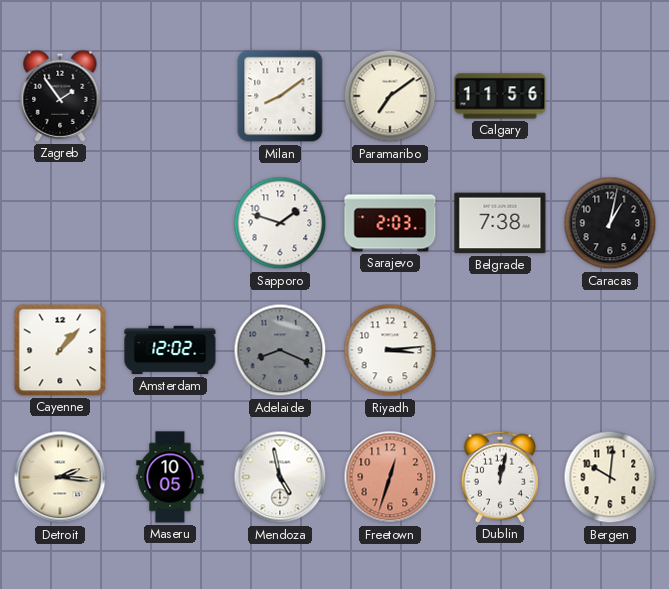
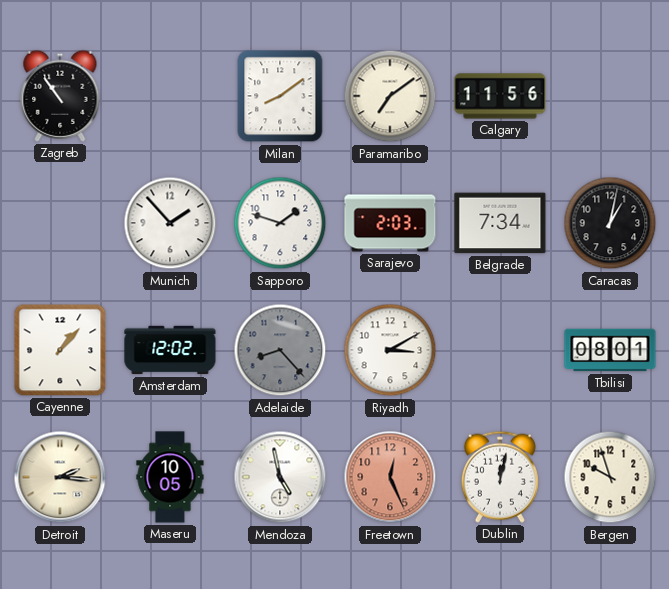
Zagreb: 1:54 -> 10:54 (60, 96)
Munich: none -> 1:53 (170, 223)
Belgrade: 7:38 -> 7:34 (500, 223)
Adelaide: 8:19 -> 8:23 (280, 350)
Riyadh: 3:14 -> 3:10 (390, 350)
Tbilisi: none -> 08:01 (610, 350)
Freetown: 12:33 -> 12:26 (390, 477)
Bergen: 10:01 -> 9:57 (610, 477)
